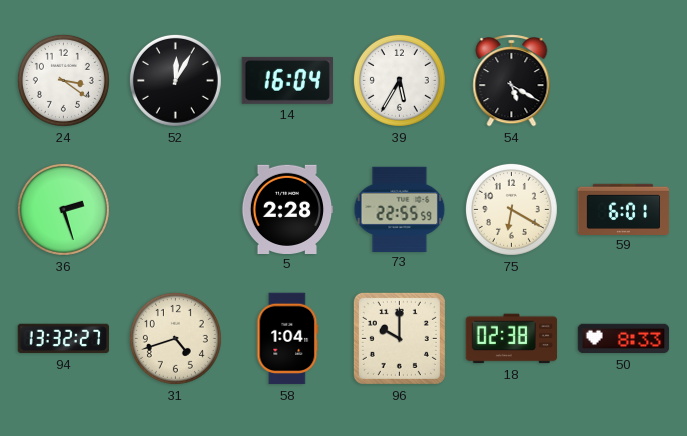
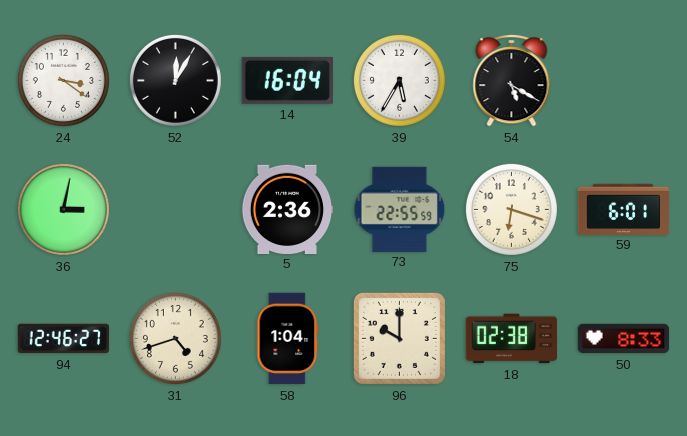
36: 2:27 -> 3:02 (63, 209)
5: 2:28 -> 2:36 (287, 209)
75: 6:20 -> 6:18 (511, 209)
94: 13:32 -> 12:46 (64, 339)
